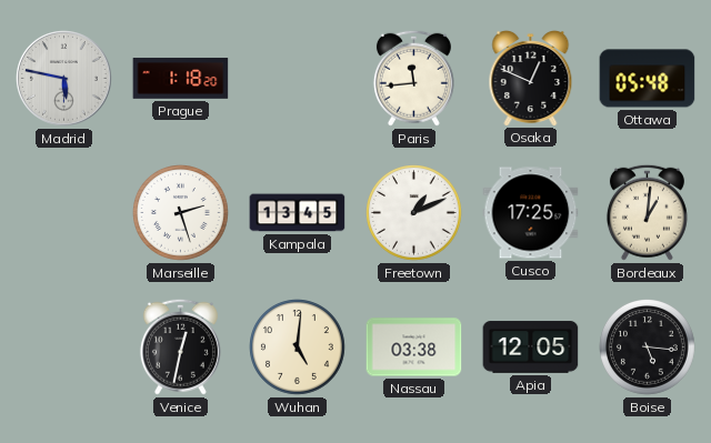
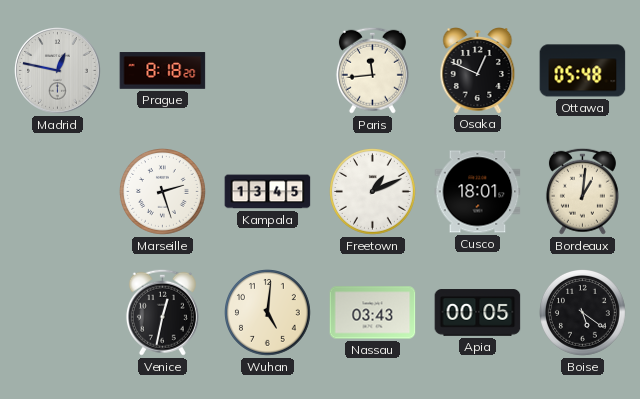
Madrid: 5:47 -> 12:47 (58, 71)
Prague: 1:18 -> 8:18 (163, 71)
Cusco: 17:25 -> 18:01 (478, 192)
Nassau: 03:38 -> 03:43 (373, 313)
Apia: 12:05 -> 00:05 (478, 313)
Boise: 5:16 -> 5:21 (583, 313)
